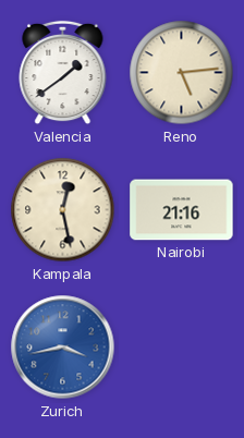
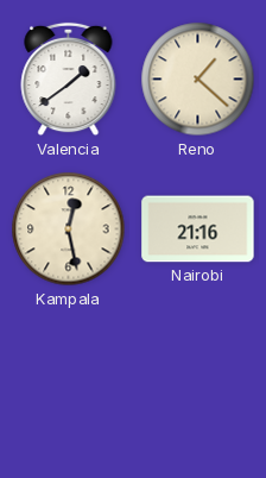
Reno: 5:14 -> 1:22 (198, 80)
Zurich: 3:43 -> none (63, 348)
